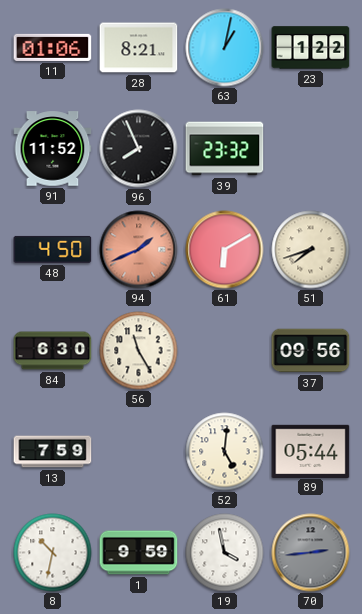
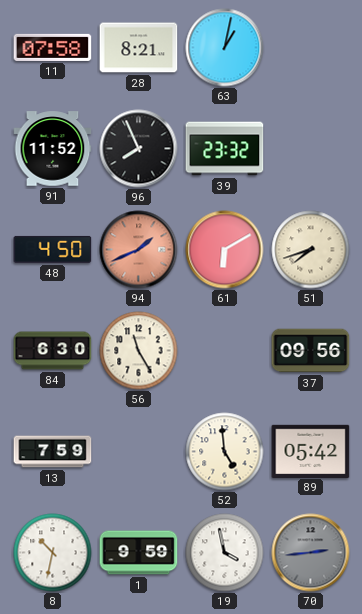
11: 01:06 -> 07:58 (53, 47)
23: 1:22 -> none (311, 48)
52: 5:01 -> 4:59 (225, 452)
89: 05:44 -> 05:42 (311, 451)
